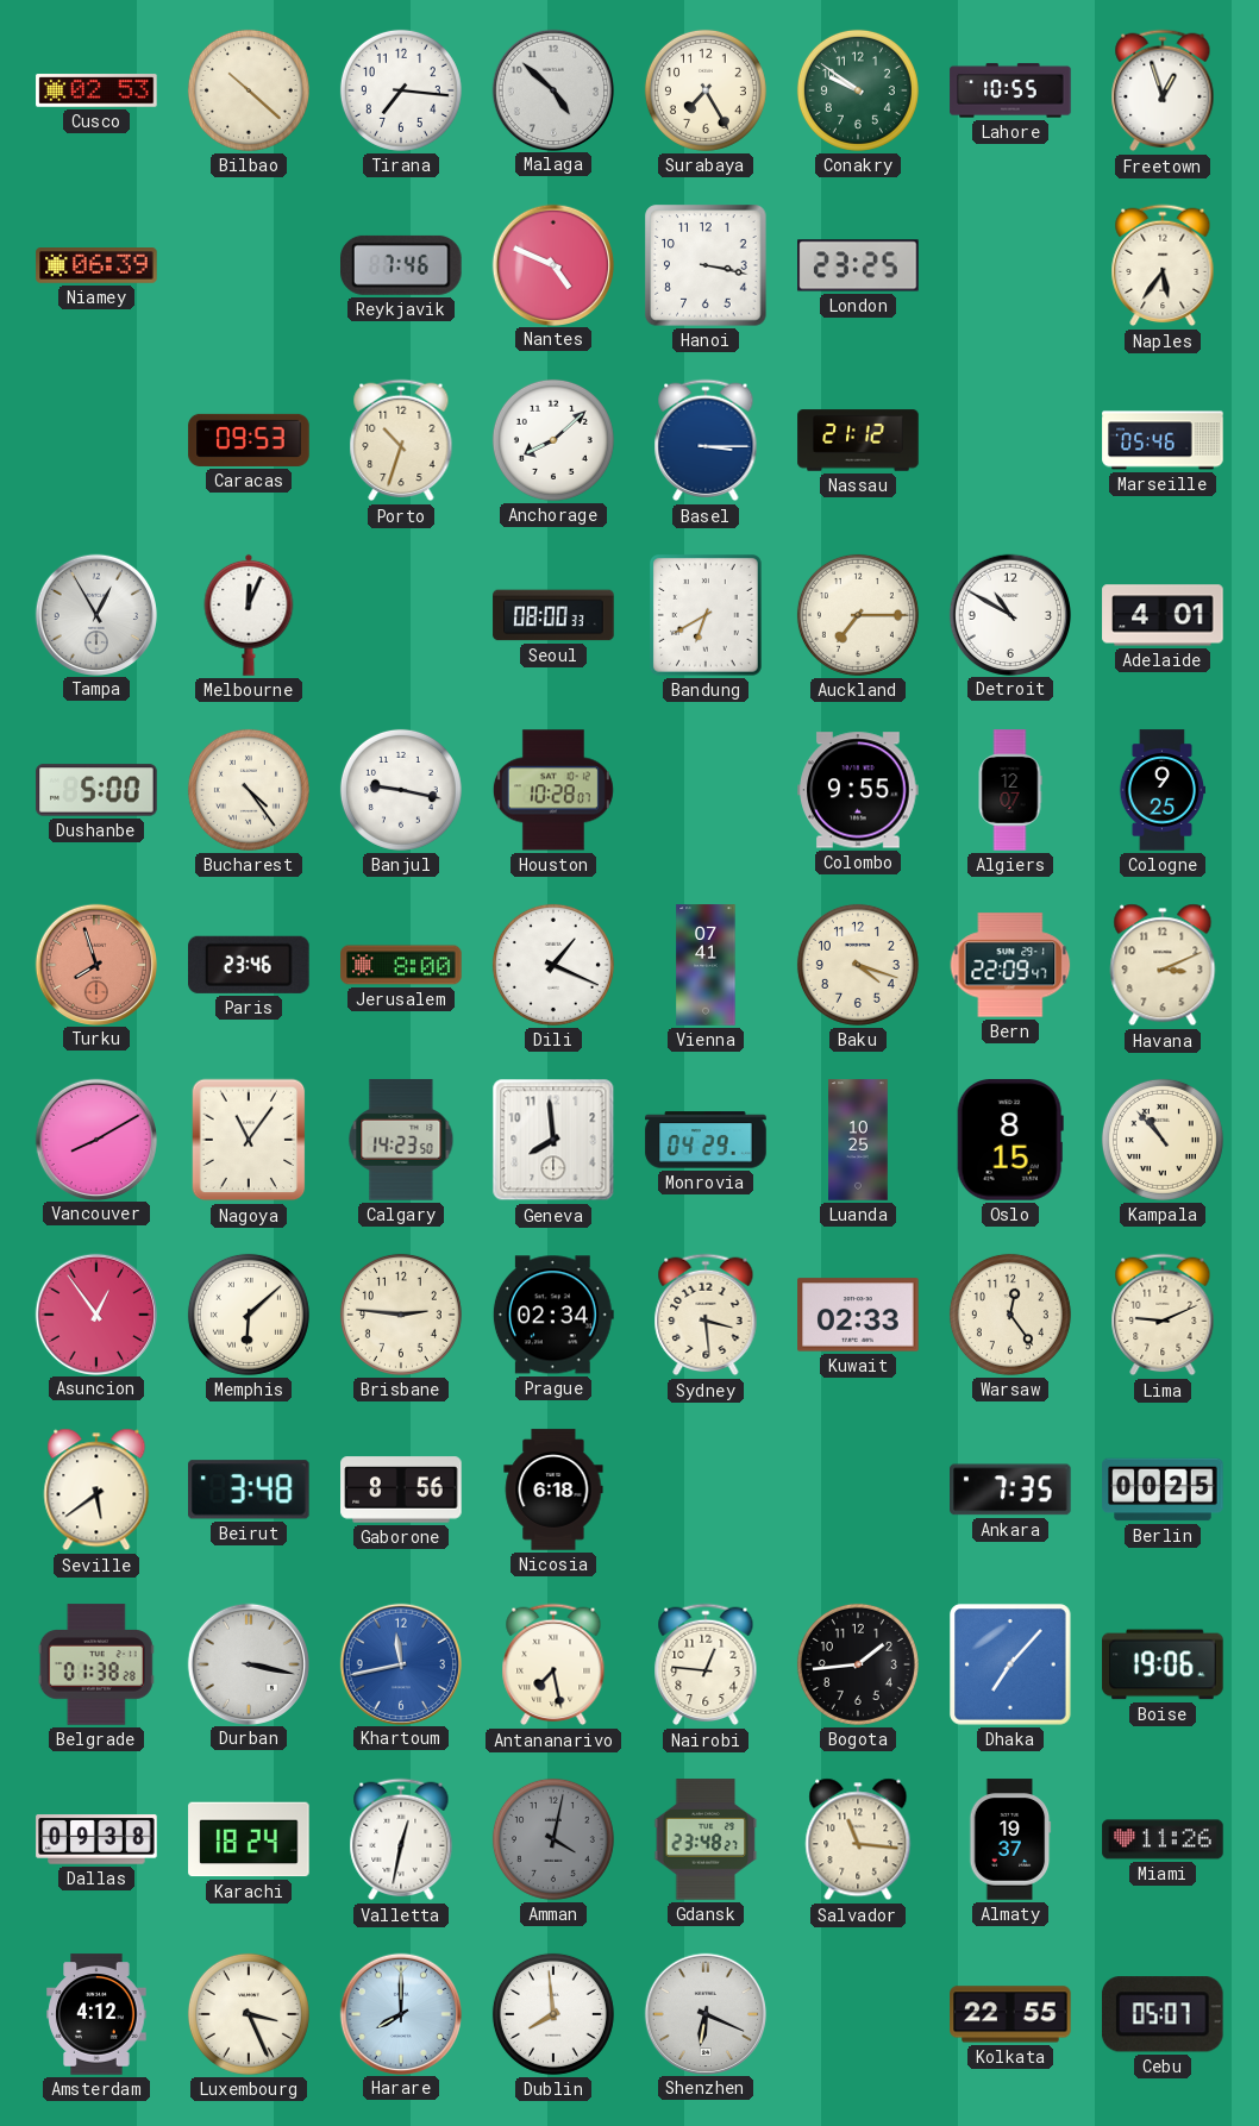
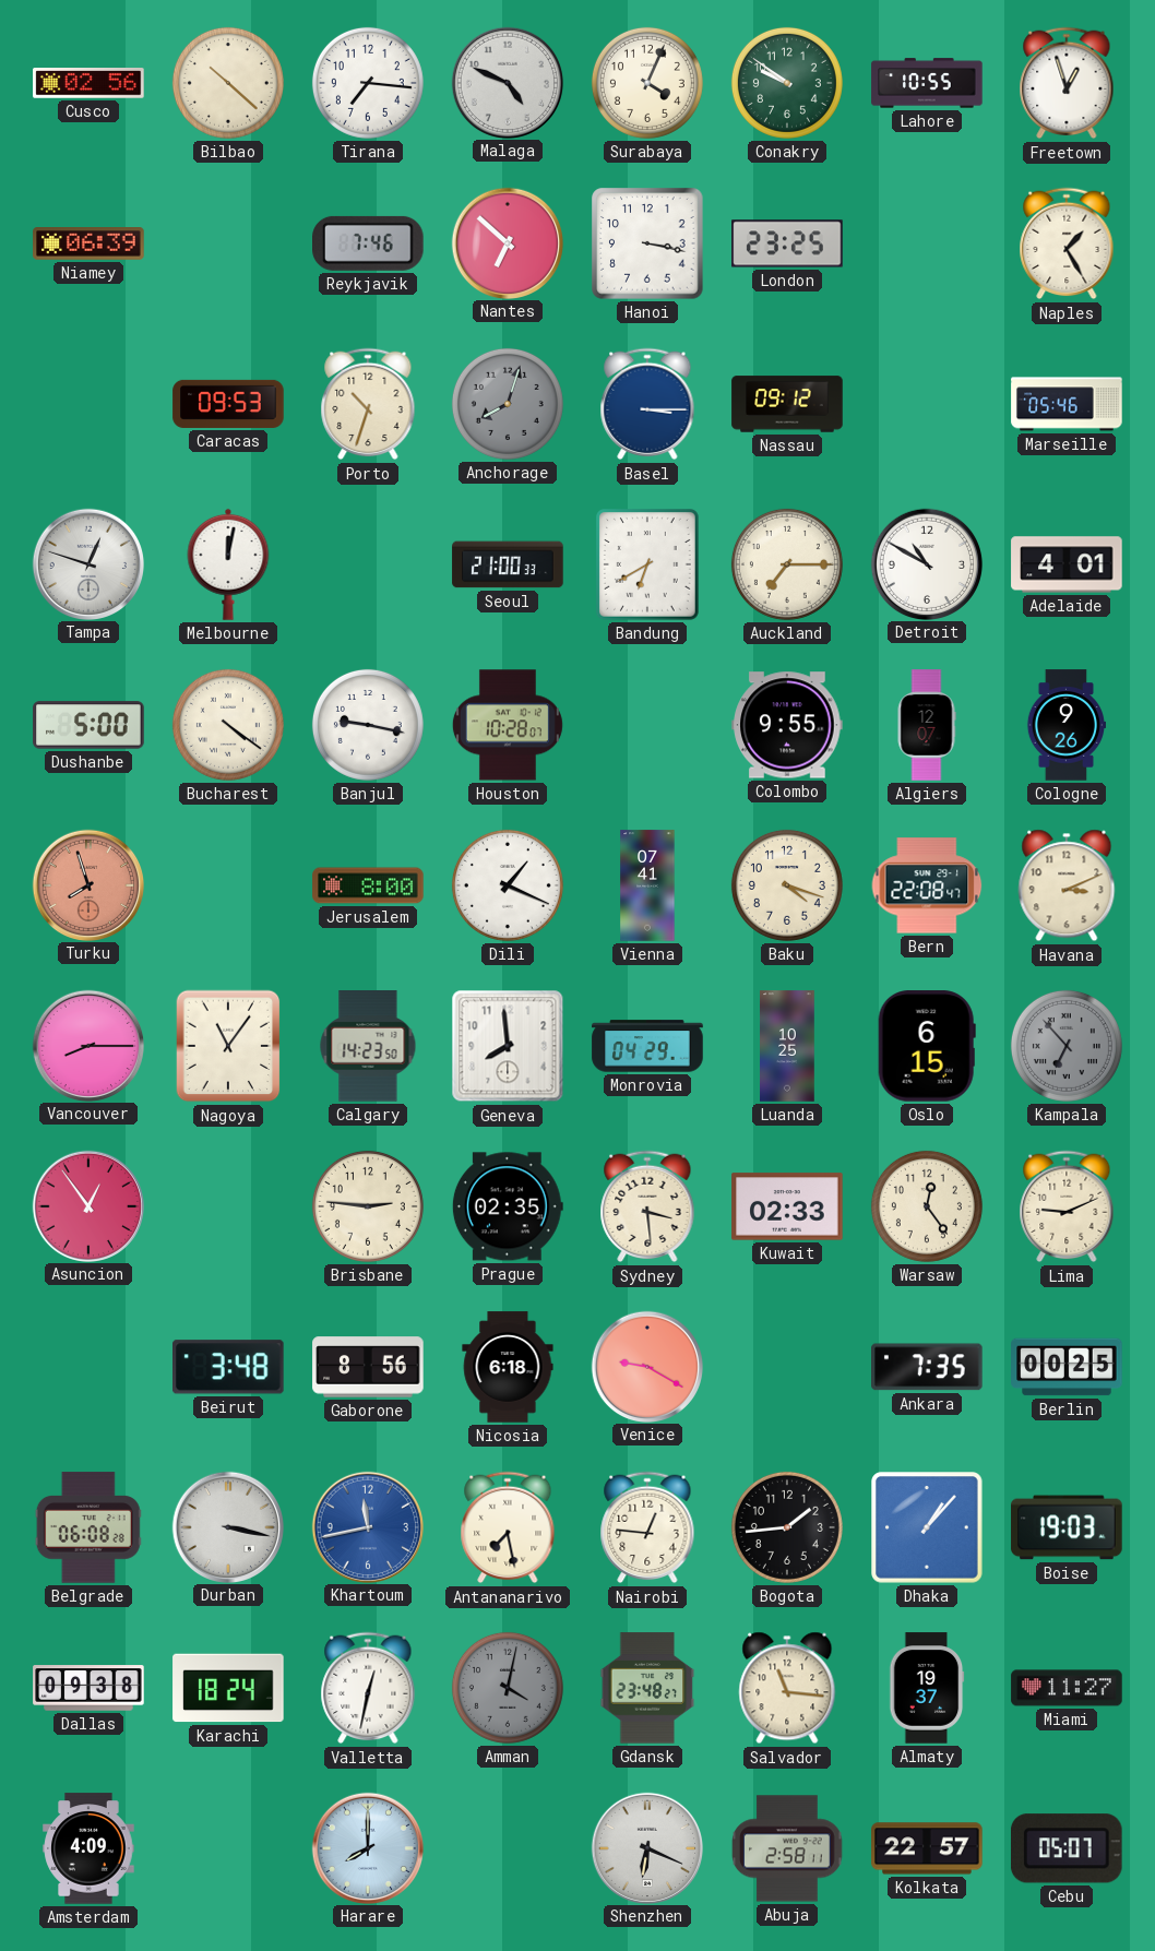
Cusco: 02:53 -> 02:56 (88, 83)
Malaga: 4:52 -> 4:49 (507, 82)
Surabaya: 7:25 -> 4:04 (647, 83)
Nantes: 4:49 -> 6:52 (507, 242)
Naples: 5:36 -> 1:25 (1067, 243)
Anchorage: 8:08 -> 8:03 (508, 404)
Anchorage dial: white -> grey (508, 404)
Nassau: 21:12 -> 09:12 (787, 404)
Tampa: 12:55 -> 12:48 (87, 563)
Melbourne: 12:04 -> 12:02 (228, 564)
Seoul: 08:00 -> 21:00 (508, 564)
Bucharest: 4:24 -> 4:21 (228, 725)
Cologne: 9:25 -> 9:26 (1065, 725)
Paris: 23:46 -> none (250, 965)
Bern: 22:09 -> 22:08 (927, 885)
Vancouver: 8:10 -> 8:15 (87, 1045)
Oslo: 8:15 -> 6:15 (927, 1046)
Kampala: 10:53 -> 6:53 (1067, 1046)
Kampala dial: cream -> grey (1067, 1046)
Memphis: 6:08 -> none (249, 1315)
Prague: 02:34 -> 02:35 (508, 1206)
Seville: 5:39 -> none (96, 1490)
Venice: none -> 9:20 (646, 1366)
Belgrade: 01:38 -> 06:08 (88, 1527)
Dhaka: 7:07 -> 1:07 (927, 1527)
Boise: 19:06 -> 19:03 (1067, 1527)
Miami: 11:26 -> 11:27 (1067, 1688)
Amsterdam: 4:12 -> 4:09 (88, 1848)
Luxembourg: 3:26 -> none (249, 2014)
Dublin: 7:59 -> none (553, 2014)
Abuja: none -> 2:58 (787, 1848)
Kolkata: 22:55 -> 22:57 (927, 1848)
